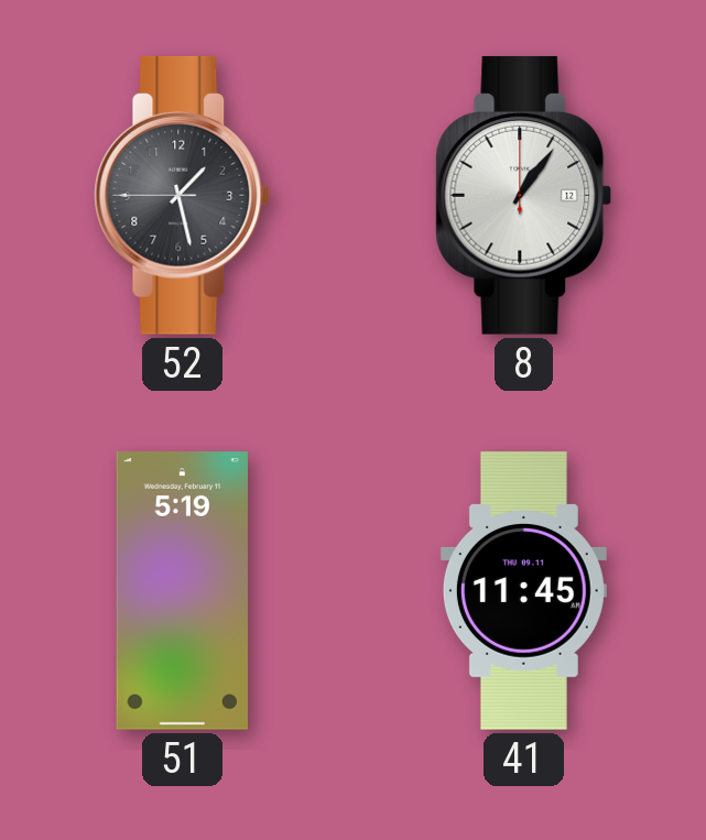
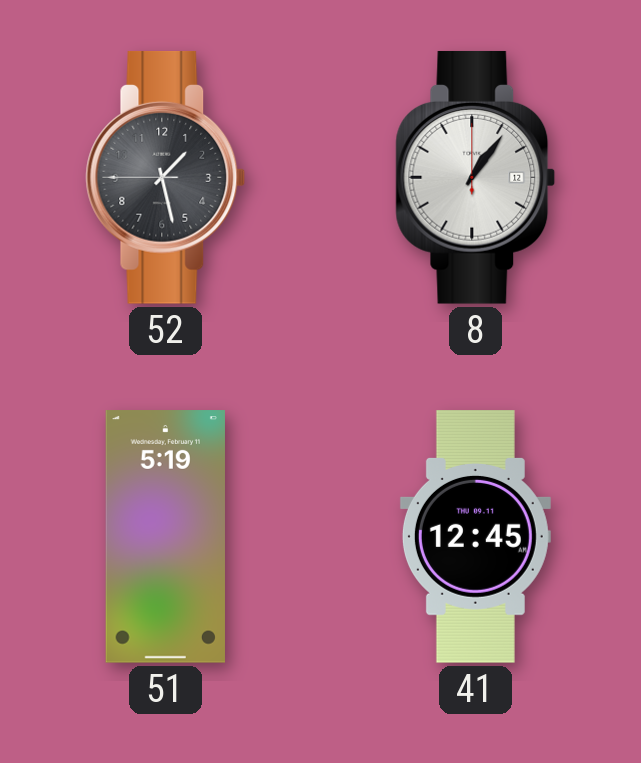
41: 11:45 -> 12:45 (475, 537)
